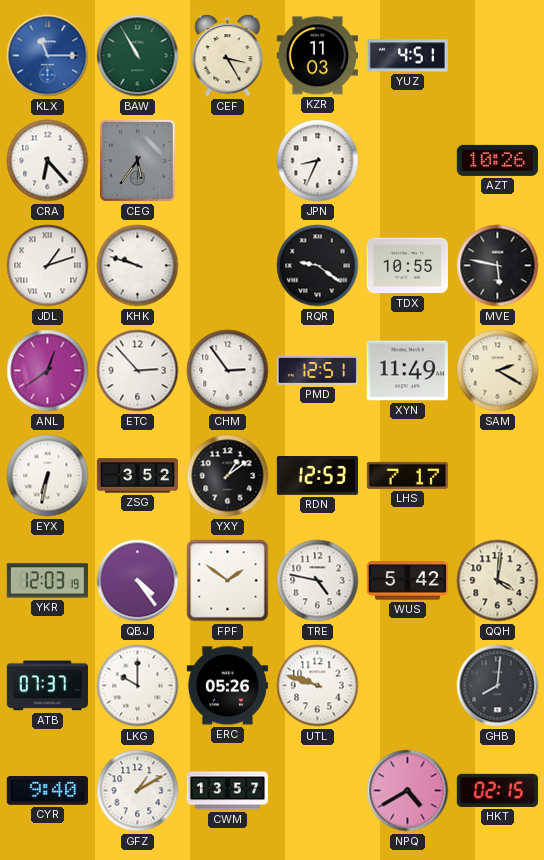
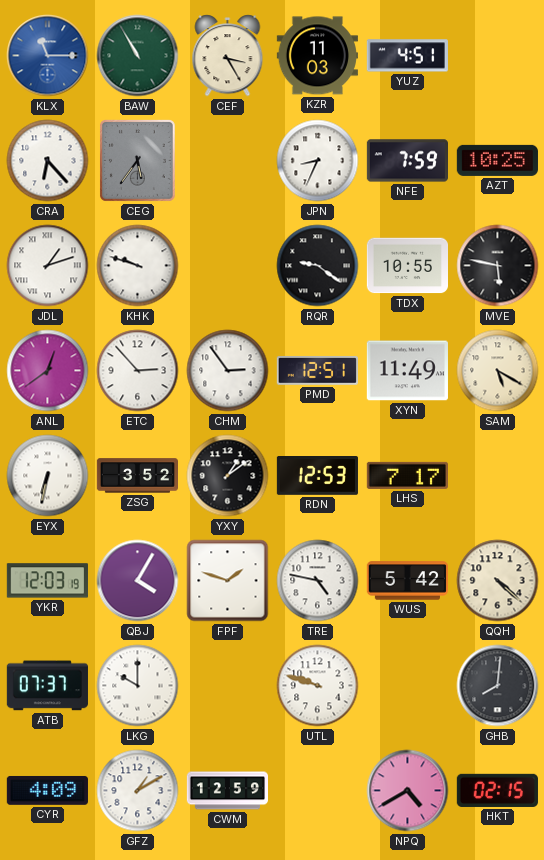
NFE: none -> 7:59 (407, 161)
AZT: 10:26 -> 10:25 (497, 160)
SAM: 2:20 -> 5:20 (498, 371)
QBJ: 4:24 -> 4:05 (138, 581)
FPF: 1:51 -> 1:48 (228, 581)
QQH: 4:01 -> 4:22 (498, 581)
ERC: 05:26 -> none (227, 686)
CYR: 9:40 -> 4:09 (47, 791)
CWM: 13:57 -> 12:59 (227, 791)
